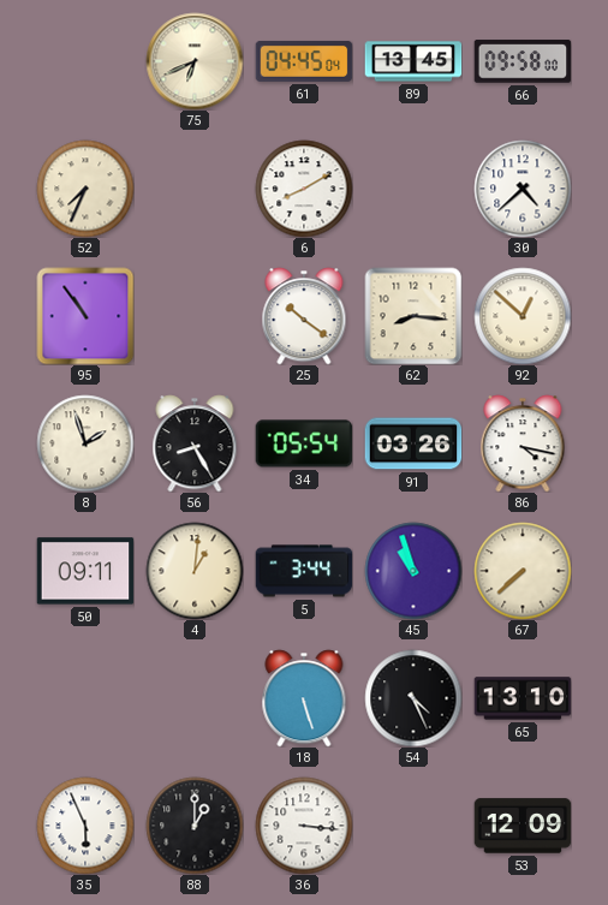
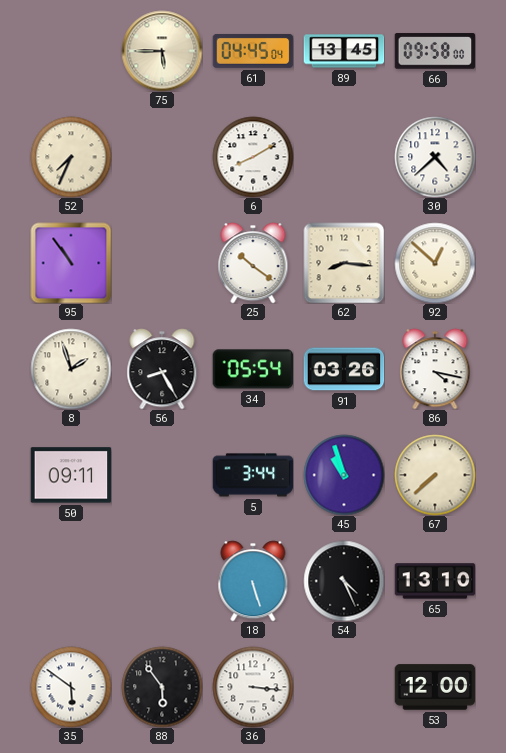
75: 6:41 -> 5:45 (162, 51)
4: 1:01 -> none (195, 571)
35: 5:56 -> 5:51 (71, 687)
88: 1:00 -> 5:54 (162, 687)
53: 12:09 -> 12:00 (435, 687)
